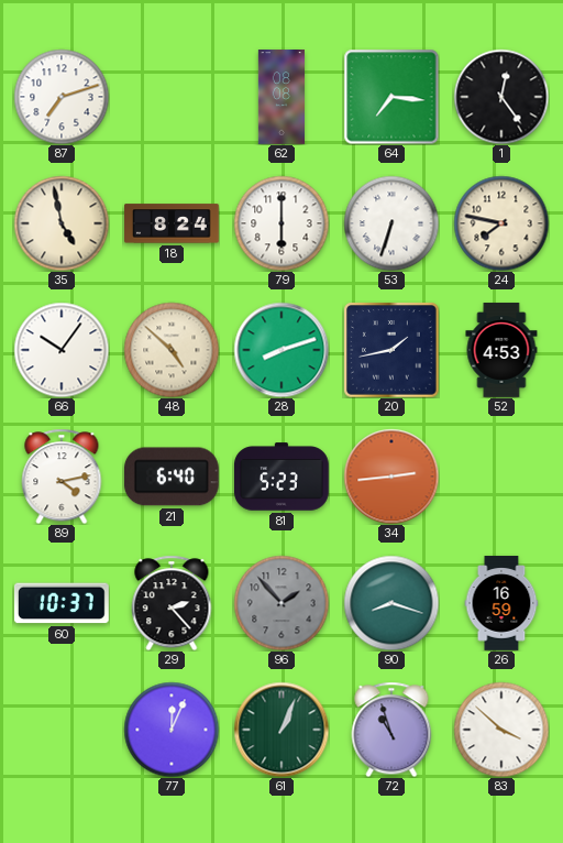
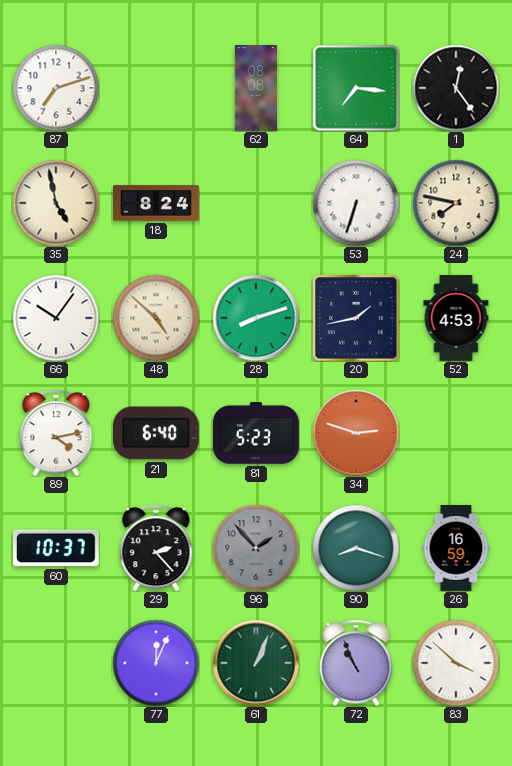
79: 6:00 -> none (281, 223)
34: 2:44 -> 2:48 (356, 433)
72: 10:57 -> 10:56 (356, 663)
